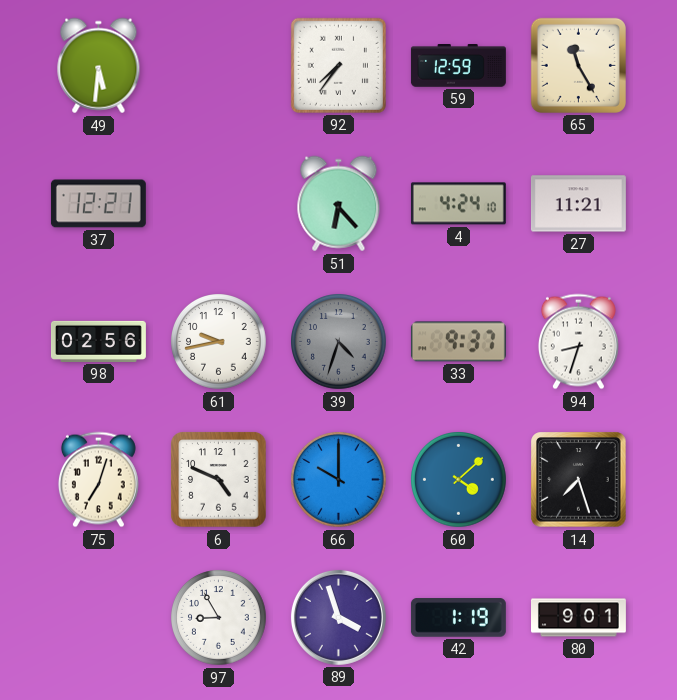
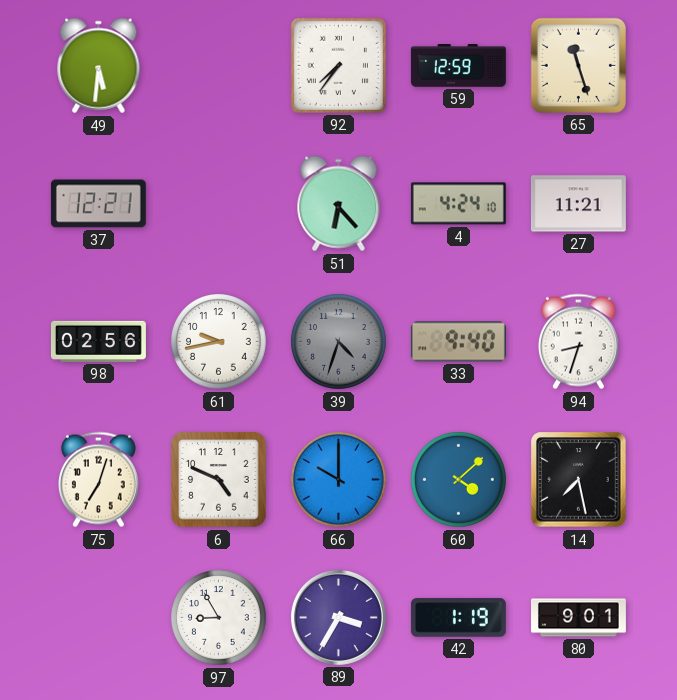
65: 11:25 -> 11:27 (578, 65)
33: 9:37 -> 9:40 (458, 342)
14: 7:27 -> 7:28 (579, 480)
89: 3:57 -> 3:35 (338, 617)
